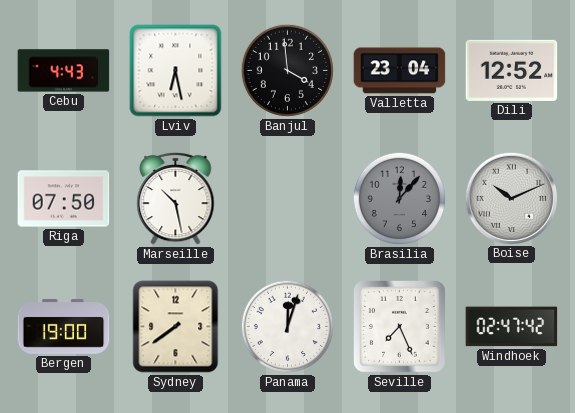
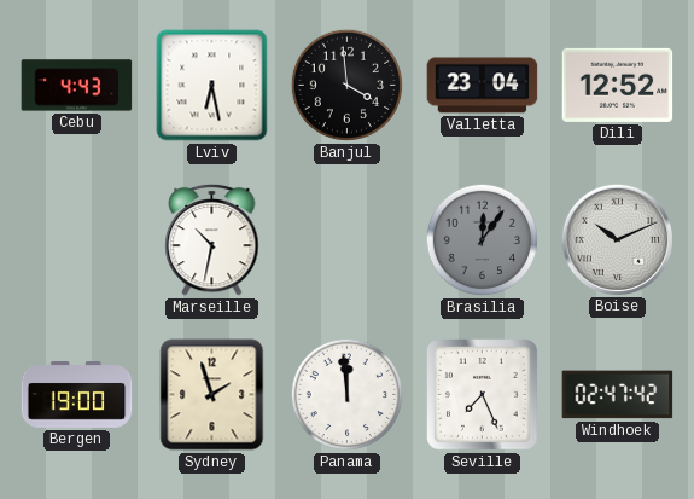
Riga: 07:50 -> none (64, 199)
Marseille: 10:28 -> 10:32 (212, 239)
Brasilia: 12:07 -> 12:06 (482, 239)
Sydney: 7:39 -> 1:57 (212, 395)
Panama: 12:03 -> 11:59 (346, 394)
